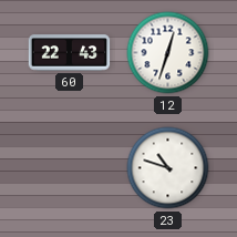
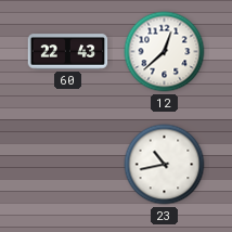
12: 12:33 -> 12:38 (165, 52)
23: 10:48 -> 10:43 (165, 165)
